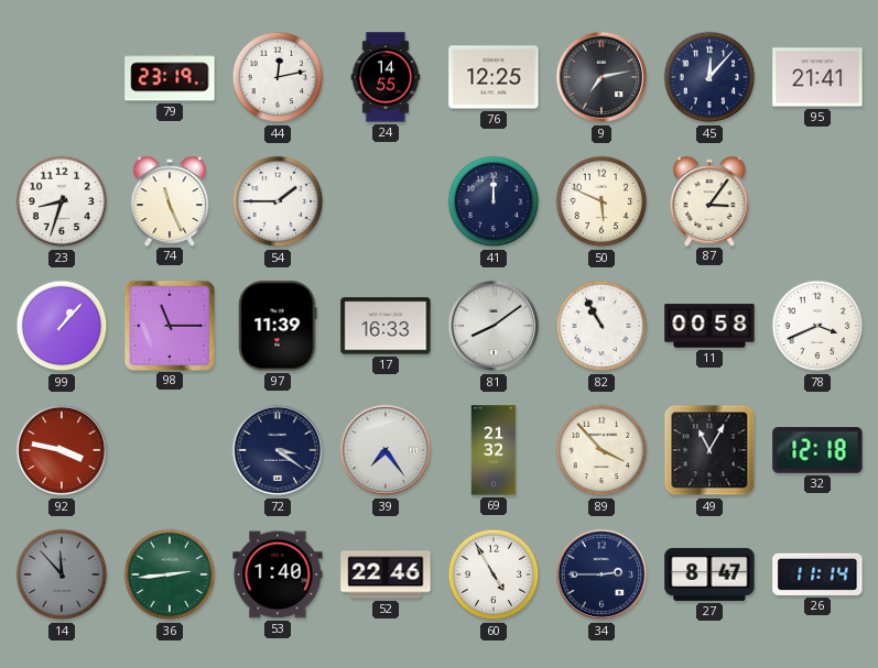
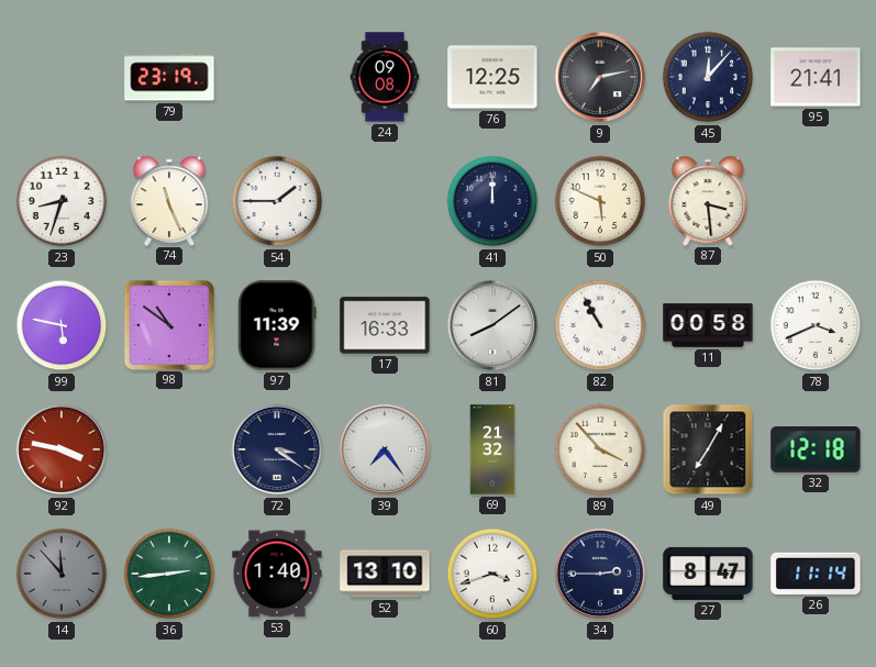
44: 12:13 -> none (278, 77)
24: 14:55 -> 09:08 (385, 77)
87: 3:06 -> 3:29 (708, 200)
99: 1:07 -> 5:47 (62, 325)
98: 11:15 -> 10:51 (168, 324)
49: 11:05 -> 7:05 (708, 449)
52: 22:46 -> 13:10 (385, 574)
60: 4:55 -> 3:42 (492, 574)
